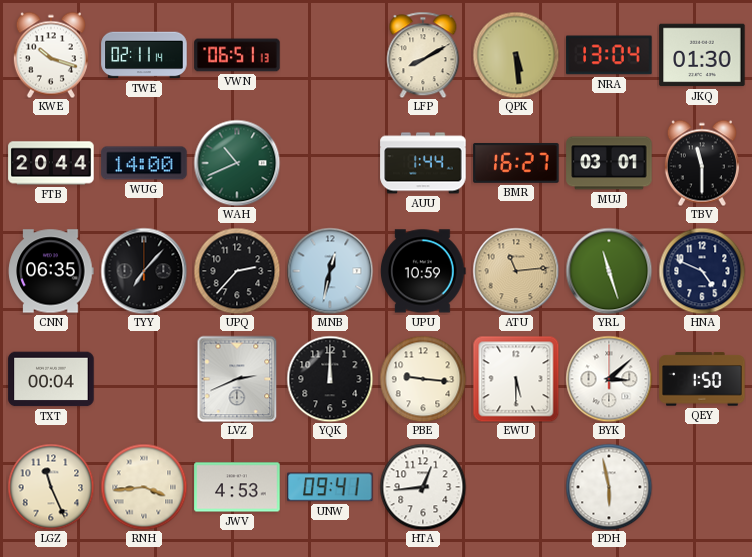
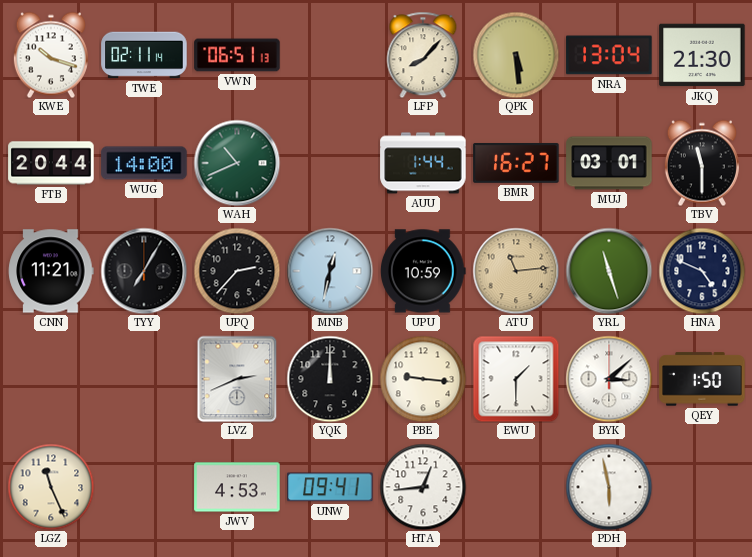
LFP: 8:10 -> 8:07 (423, 55)
JKQ: 01:30 -> 21:30 (702, 55)
CNN: 06:35 -> 11:21 (51, 271)
TYY: 7:07 -> 7:05 (144, 271)
TXT: 00:04 -> none (51, 379)
EWU: 5:30 -> 1:30 (516, 379)
RNH: 3:44 -> none (144, 487)
